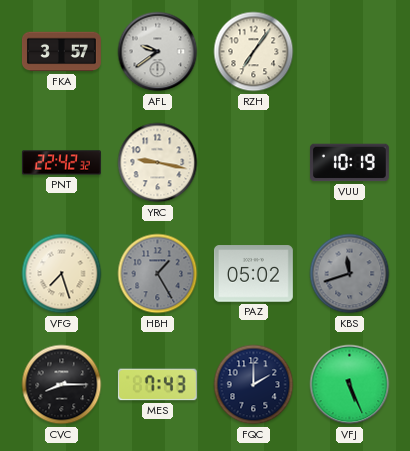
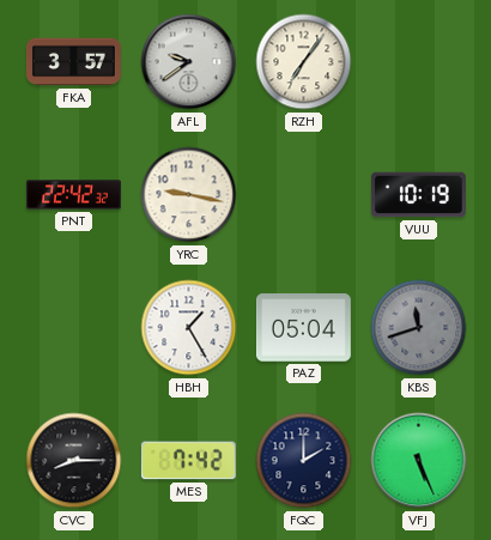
VFG: 7:27 -> none (62, 274)
HBH dial: grey -> white (189, 328)
PAZ: 05:02 -> 05:04 (303, 328)
MES: 7:43 -> 7:42 (188, 461)
